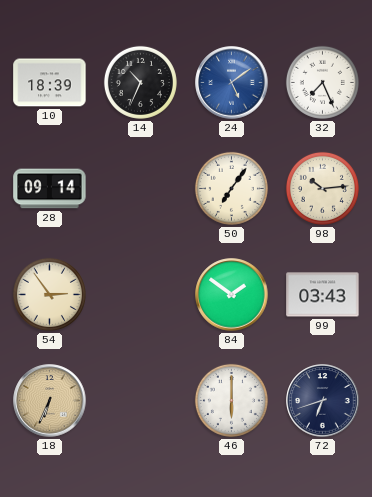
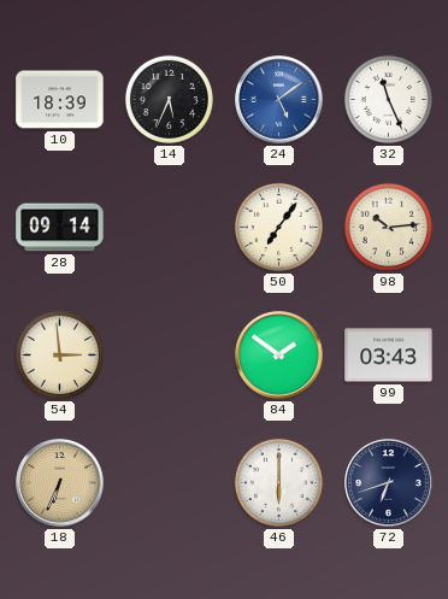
14: 10:34 -> 5:34 (169, 99)
32: 7:26 -> 11:26 (388, 99)
54: 2:54 -> 2:59 (59, 354)
